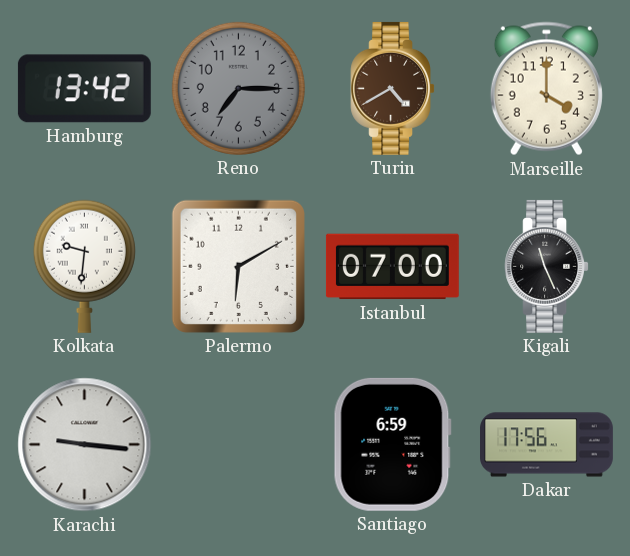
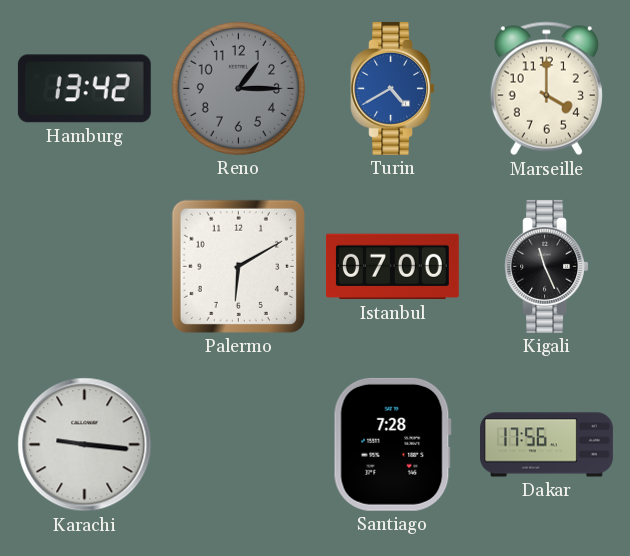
Reno: 7:15 -> 1:15 (238, 88)
Turin dial: brown -> blue (392, 88)
Kolkata: 9:31 -> none (84, 266)
Santiago: 6:59 -> 7:28 (392, 444)
